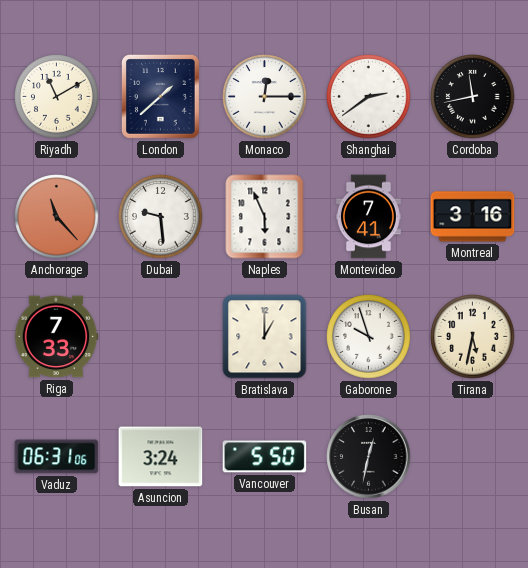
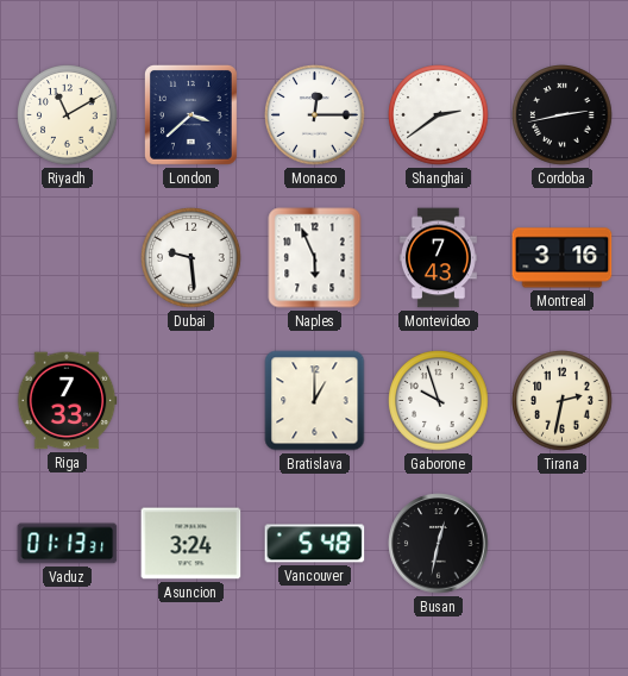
London: 1:38 -> 3:38 (190, 114)
Cordoba: 11:43 -> 2:43 (563, 115)
Anchorage: 11:23 -> none (57, 217)
Montevideo: 7:41 -> 7:43 (438, 258)
Tirana: 5:32 -> 2:32 (563, 401)
Vaduz: 06:31 -> 01:13 (68, 544)
Vancouver: 5:50 -> 5:48 (315, 544)
